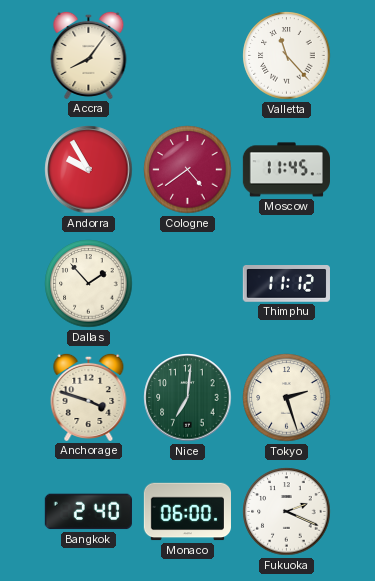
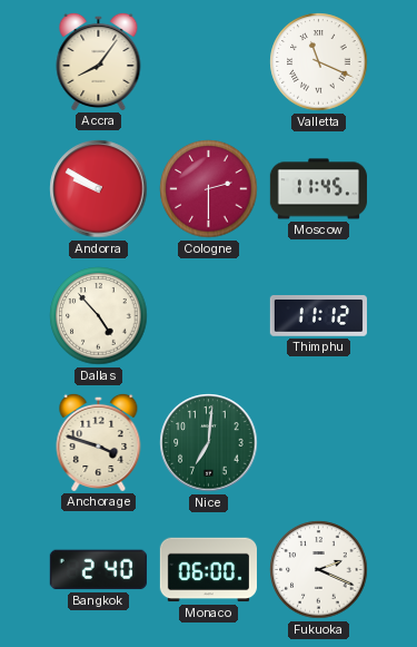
Valletta: 11:23 -> 11:19 (319, 62)
Andorra: 9:55 -> 9:50 (99, 189)
Cologne: 4:39 -> 2:30 (209, 189)
Dallas: 1:53 -> 4:53 (99, 316)
Tokyo: 2:27 -> none (287, 398)
